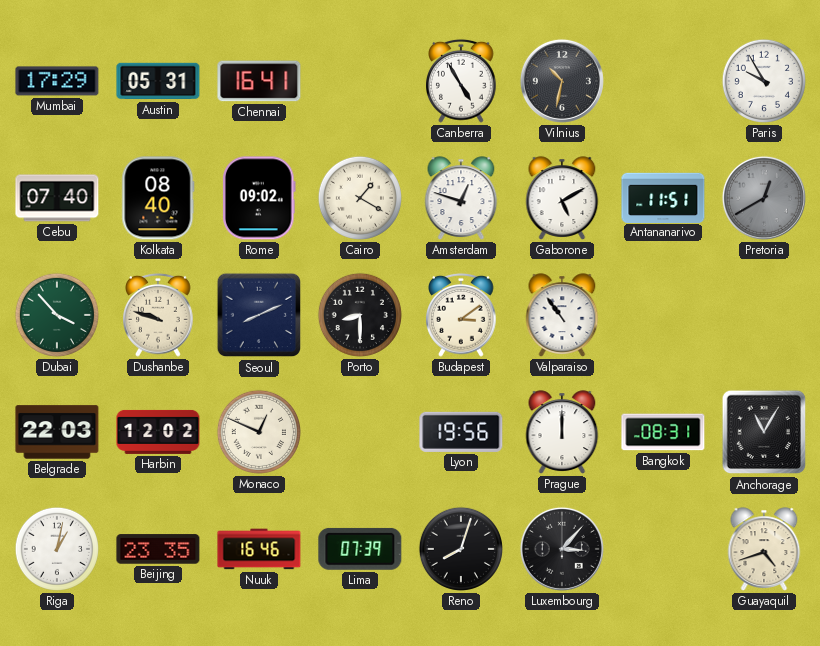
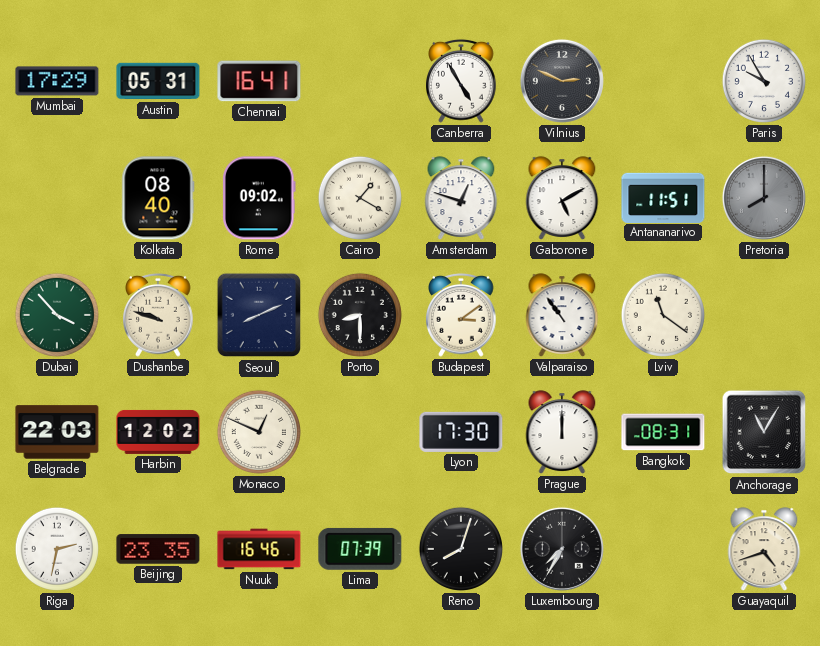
Vilnius: 10:32 -> 2:49 (562, 81)
Cebu: 07:40 -> none (57, 198)
Pretoria: 12:40 -> 8:00 (764, 198)
Lviv: none -> 11:21 (663, 315)
Lyon: 19:56 -> 17:30 (461, 432)
Riga: 1:02 -> 2:32 (57, 549)
Luxembourg: 3:07 -> 7:35 (562, 549)
